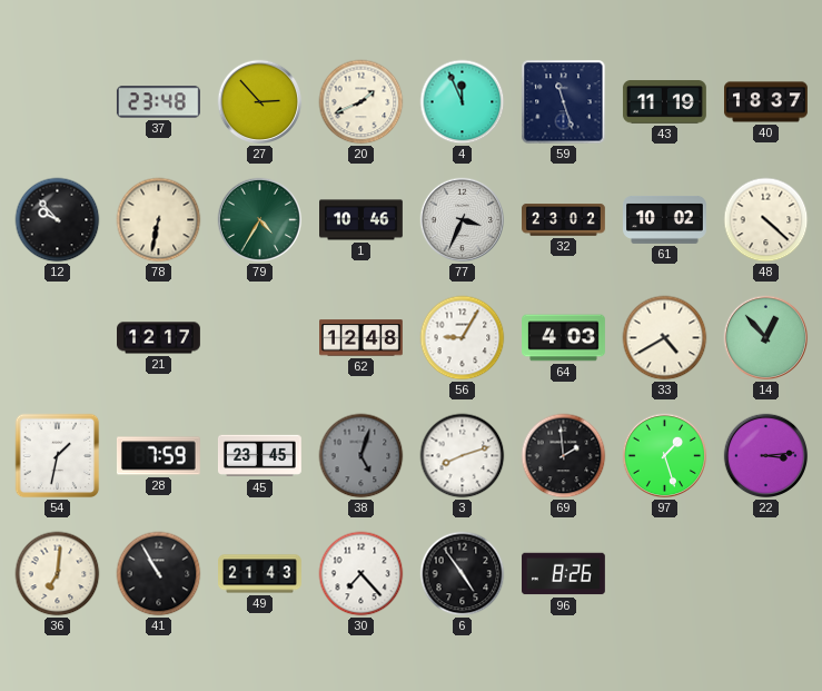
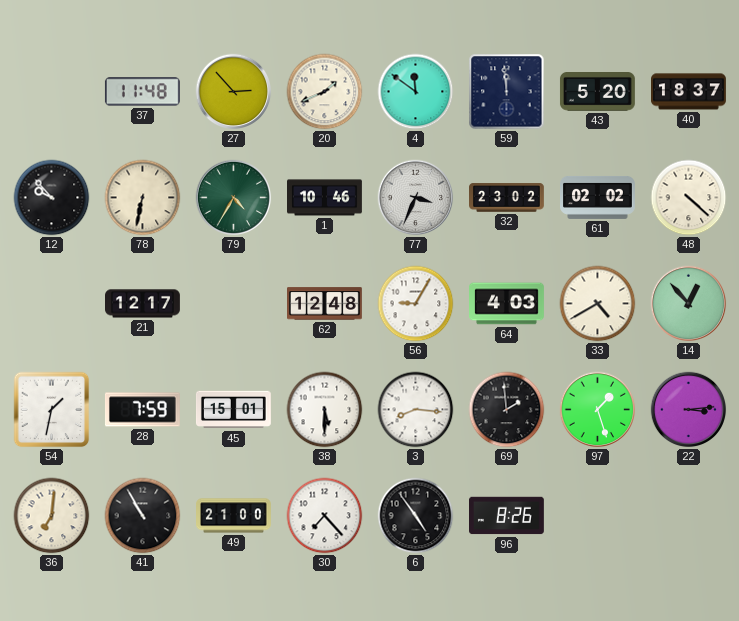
37: 23:48 -> 11:48 (142, 92)
4: 11:56 -> 11:51 (416, 92)
59: 11:27 -> 11:59 (507, 92)
43: 11:19 -> 5:20 (597, 92)
61: 10:02 -> 02:02 (598, 197)
45: 23:45 -> 15:01 (234, 410)
38: 5:03 -> 5:30 (325, 410)
38 dial: grey -> white (325, 410)
3: 8:12 -> 8:16 (416, 410)
49: 21:43 -> 21:00 (234, 516)
